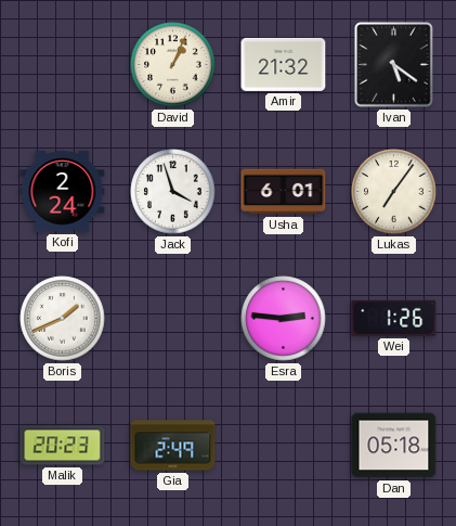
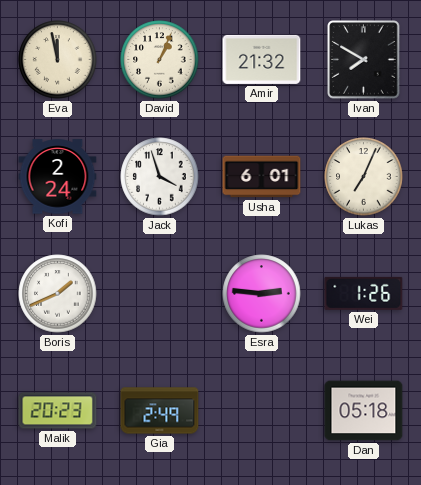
Eva: none -> 11:58 (58, 60)
Ivan: 5:21 -> 7:50 (364, 60)
Lukas: 7:06 -> 7:04 (364, 177)
